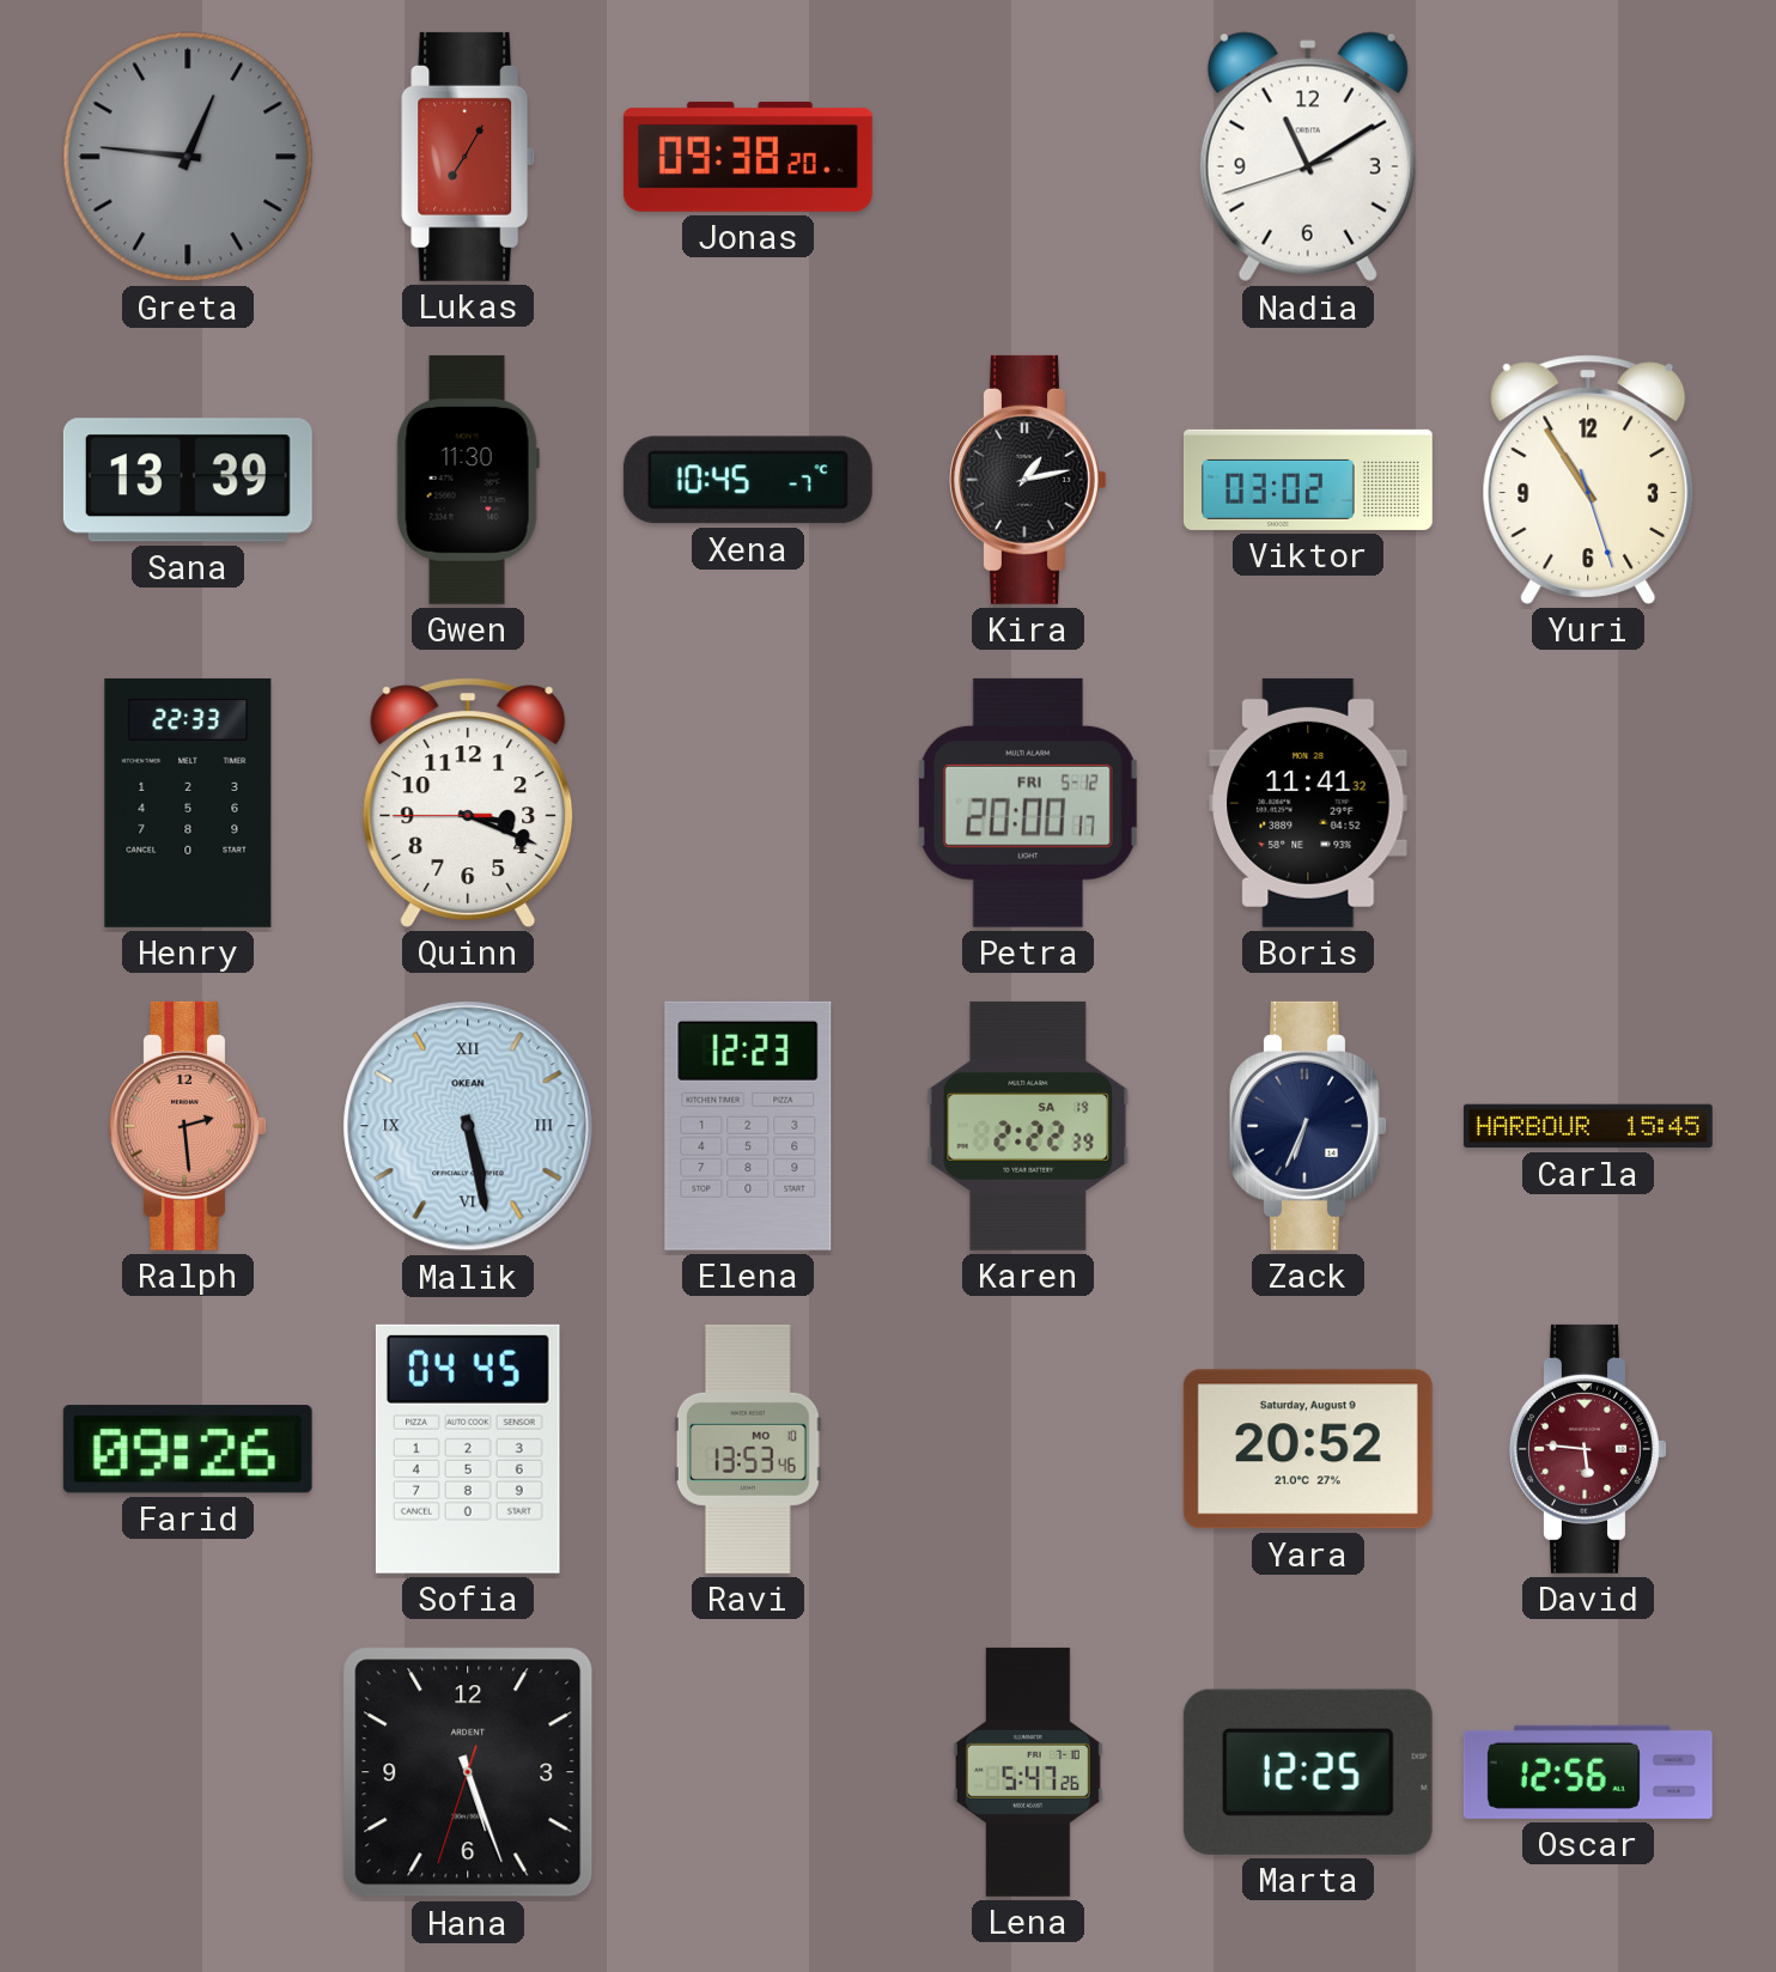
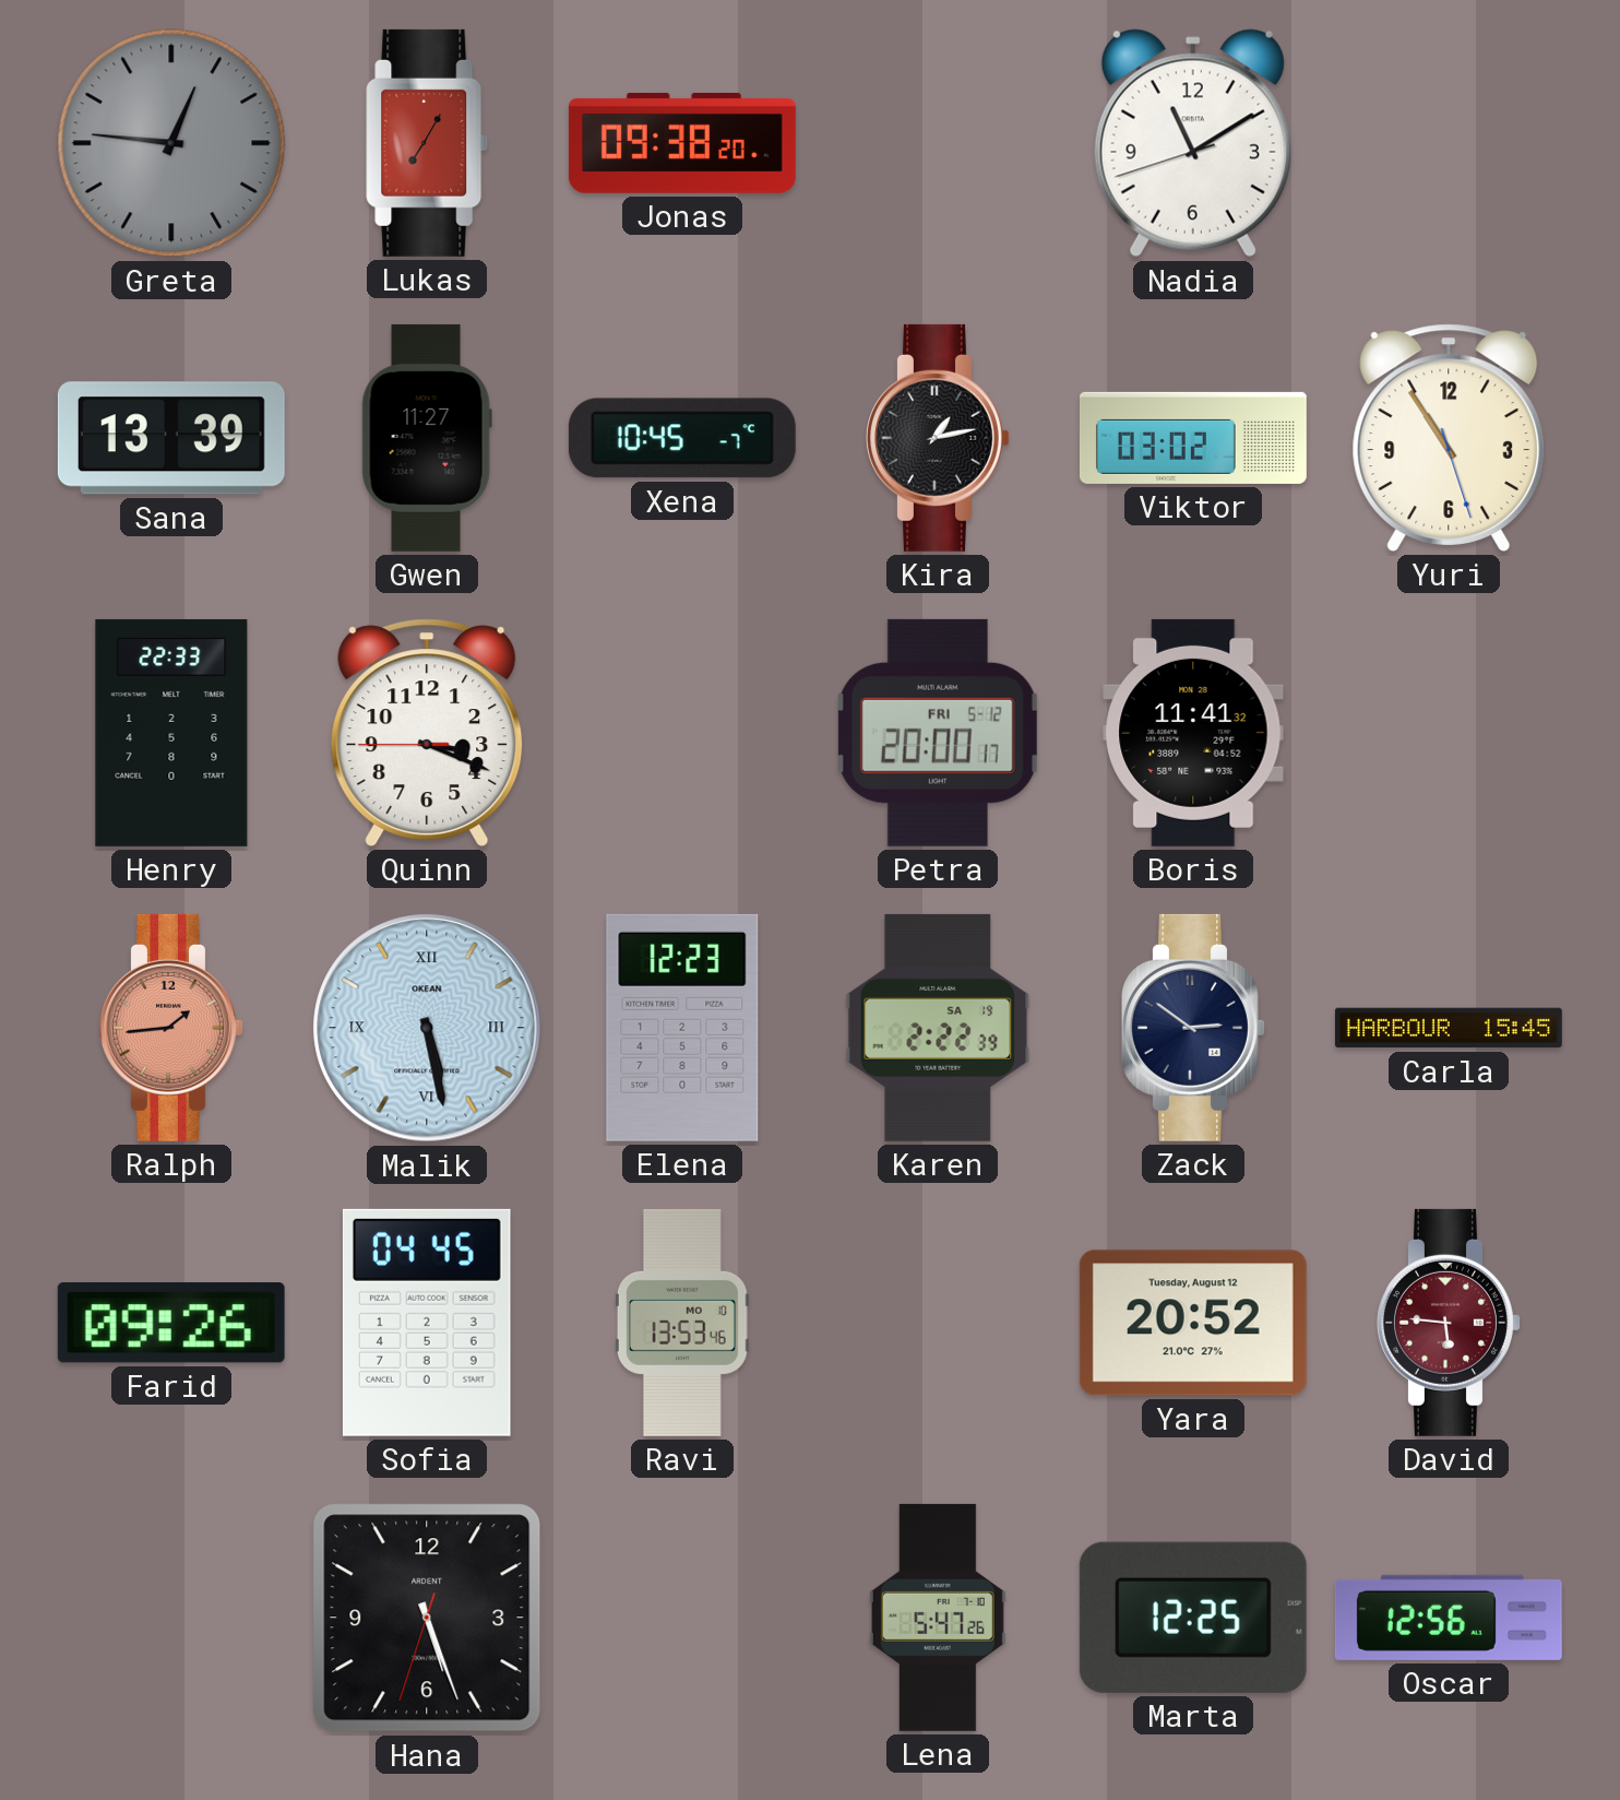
Gwen: 11:30 -> 11:27 (427, 438)
Ralph: 2:29 -> 1:44 (172, 1028)
Zack: 6:34 -> 2:51 (1194, 1028)
Yara date: Saturday, August 9 -> Tuesday, August 12 (1193, 1323)
